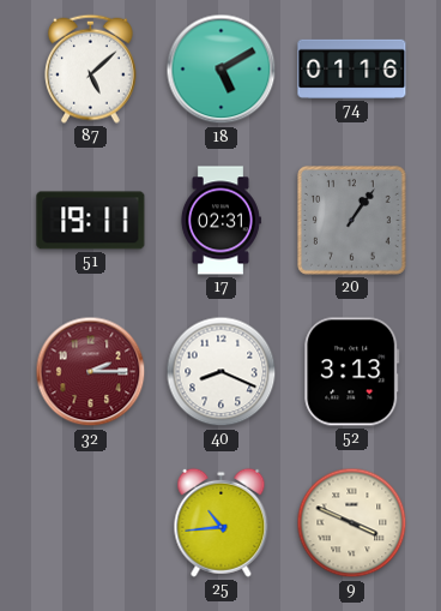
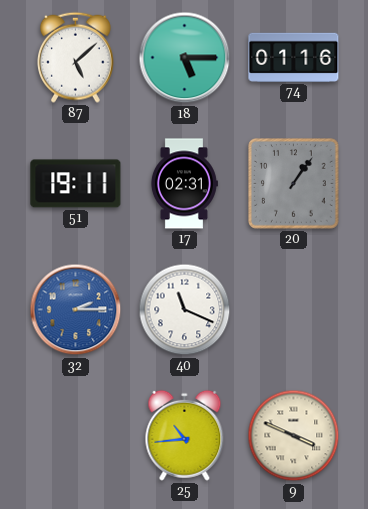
18: 5:10 -> 5:15 (185, 58)
32 dial: burgundy -> blue (76, 310)
40: 8:19 -> 11:19 (185, 310)
52: 3:13 -> none (352, 372)
